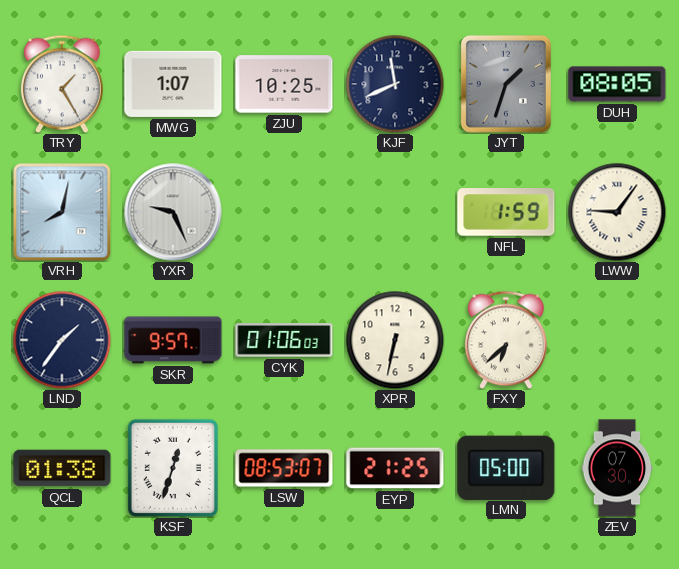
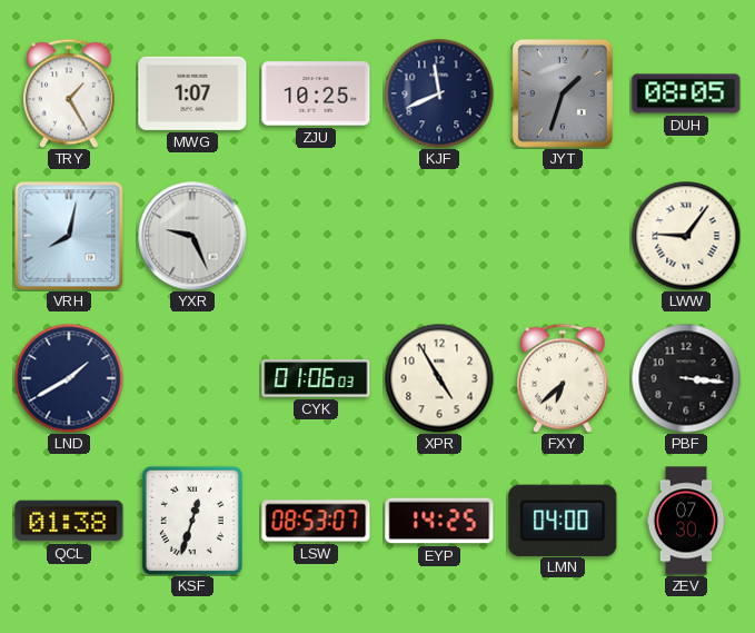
NFL: 1:59 -> none (506, 212)
LND: 1:36 -> 1:40 (69, 378)
SKR: 9:57 -> none (173, 340)
XPR: 6:32 -> 4:55 (439, 378)
PBF: none -> 3:16 (686, 378)
EYP: 21:25 -> 14:25 (439, 521)
LMN: 05:00 -> 04:00 (563, 520)
